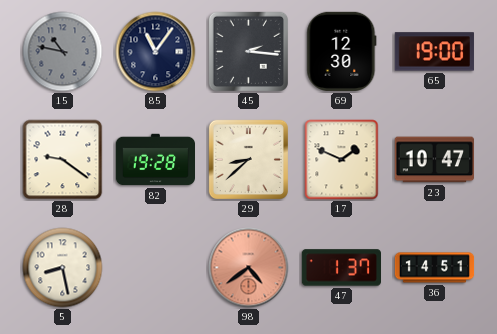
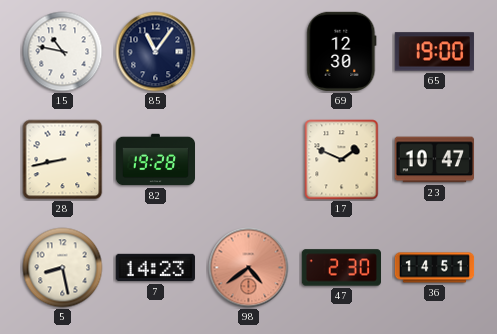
15 dial: grey -> white (63, 52)
45: 2:16 -> none (248, 51)
28: 9:21 -> 8:43 (63, 160)
29: 8:38 -> none (248, 159)
7: none -> 14:23 (155, 268)
47: 1:37 -> 2:30 (341, 268)
